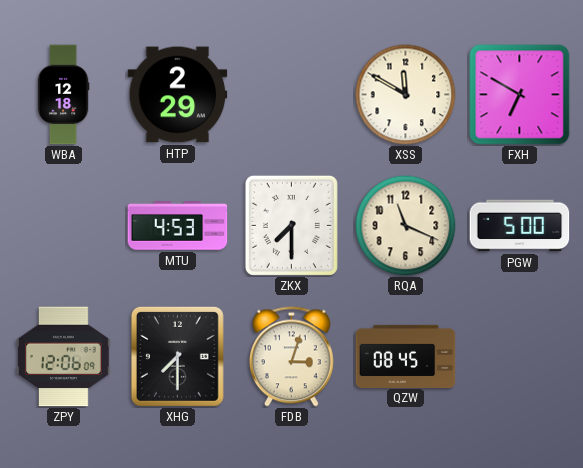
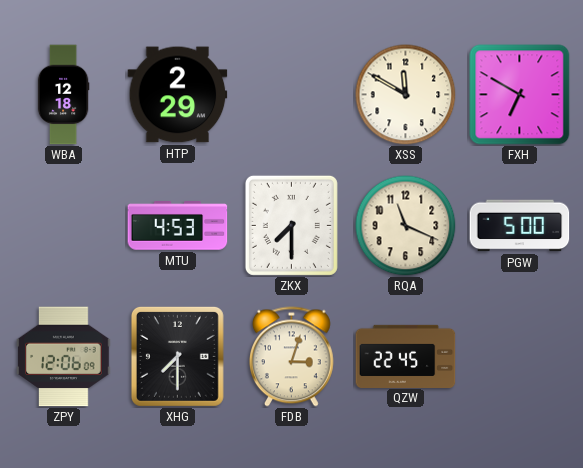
QZW: 08:45 -> 22:45 (406, 356)
